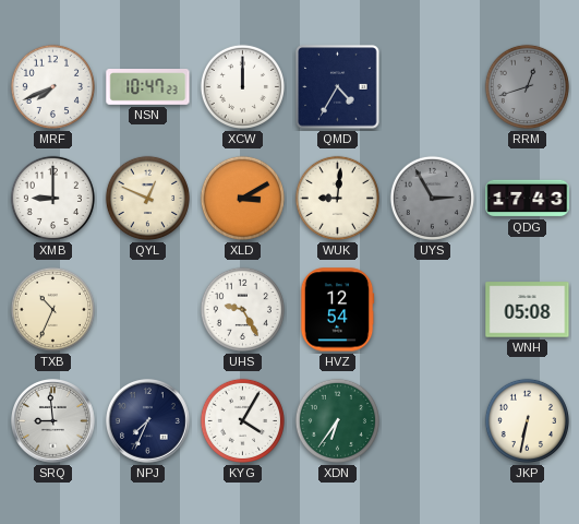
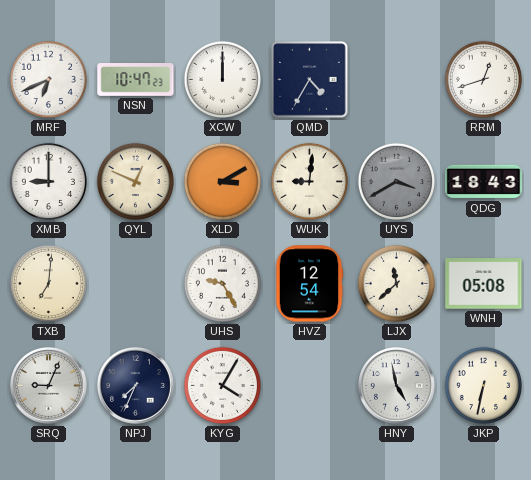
MRF: 7:41 -> 6:41 (48, 79)
RRM dial: grey -> white (483, 79)
UYS: 2:55 -> 3:40 (396, 181)
QDG: 17:43 -> 18:43 (484, 182)
TXB: 10:34 -> 7:01 (48, 283)
LJX: none -> 11:38 (396, 283)
SRQ: 8:59 -> 9:04 (49, 386)
XDN: 6:36 -> none (337, 420)
HNY: none -> 4:58 (397, 386)
